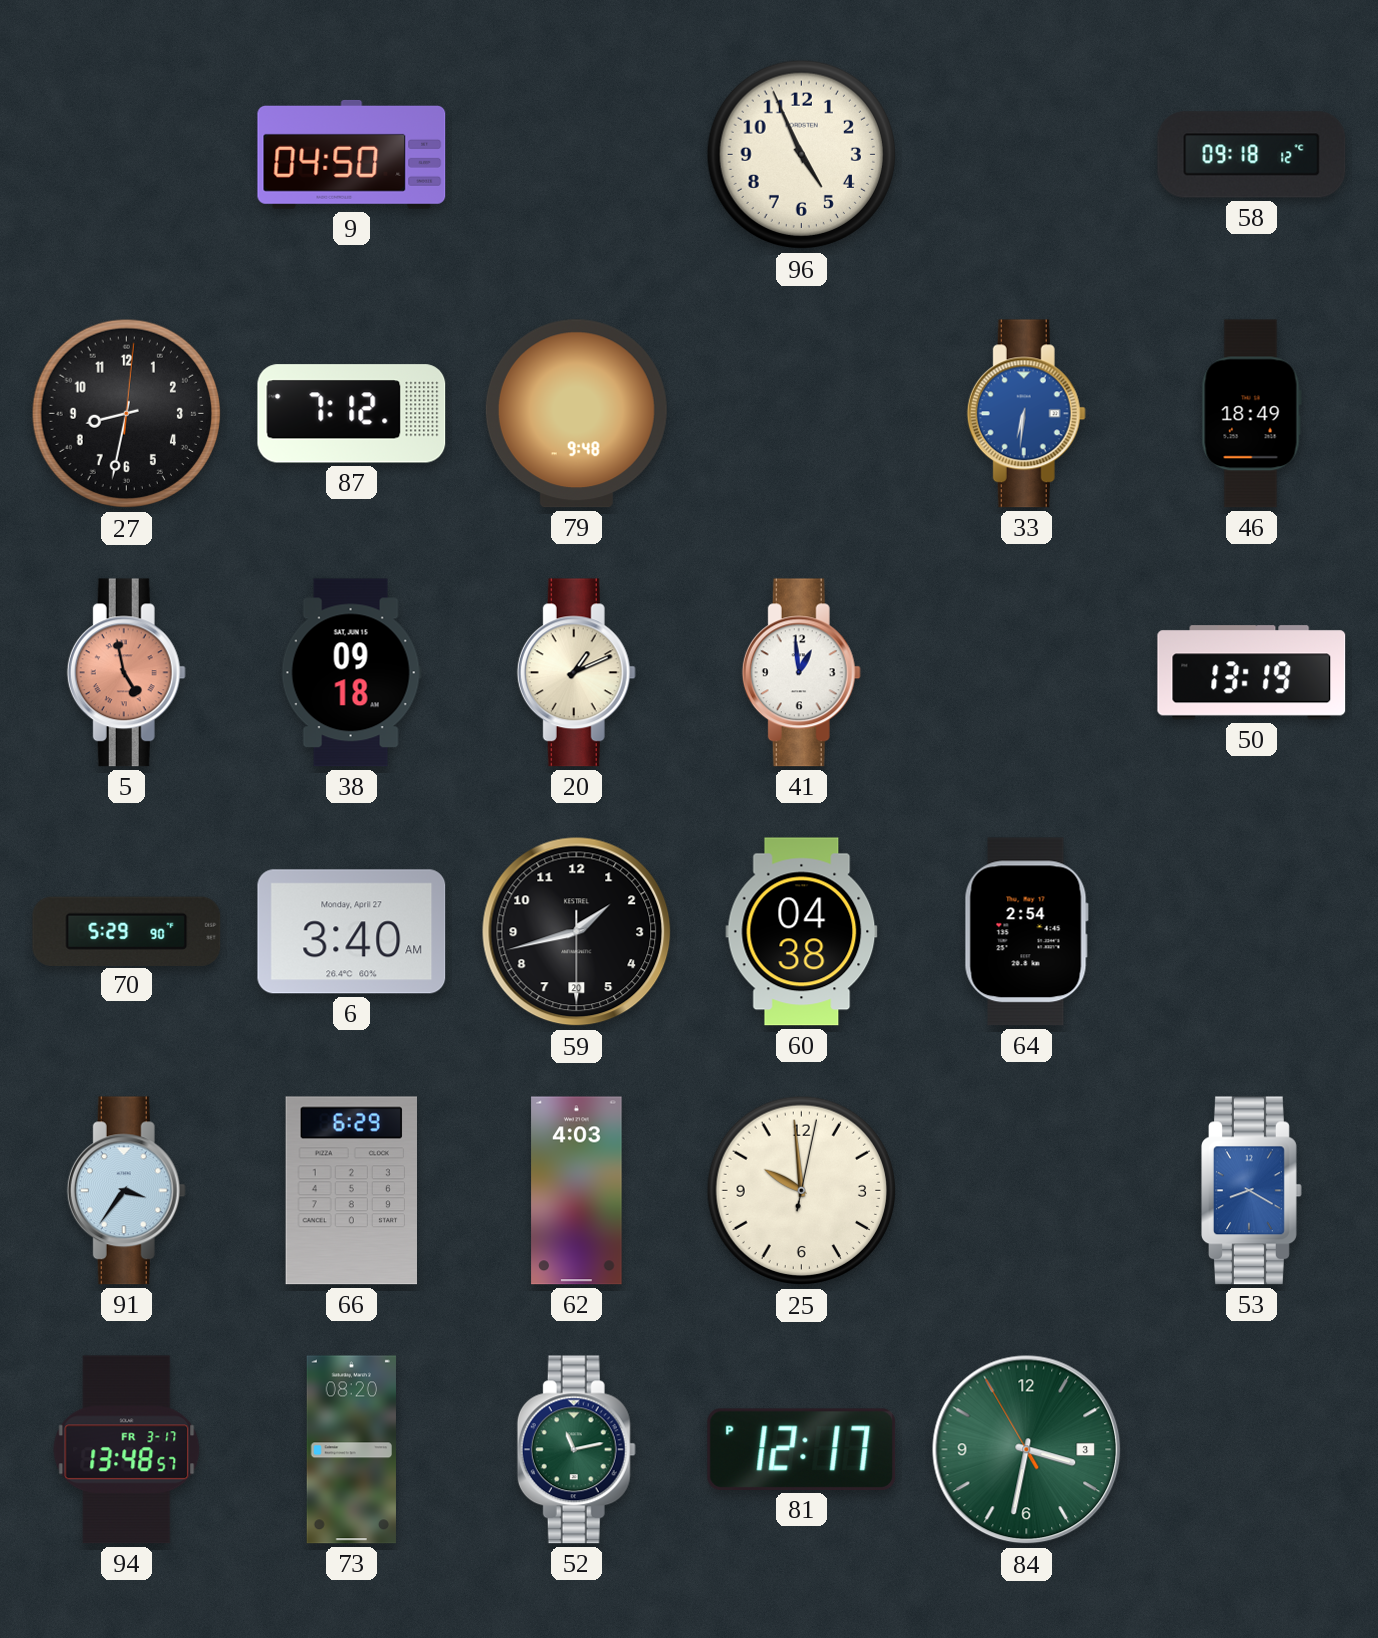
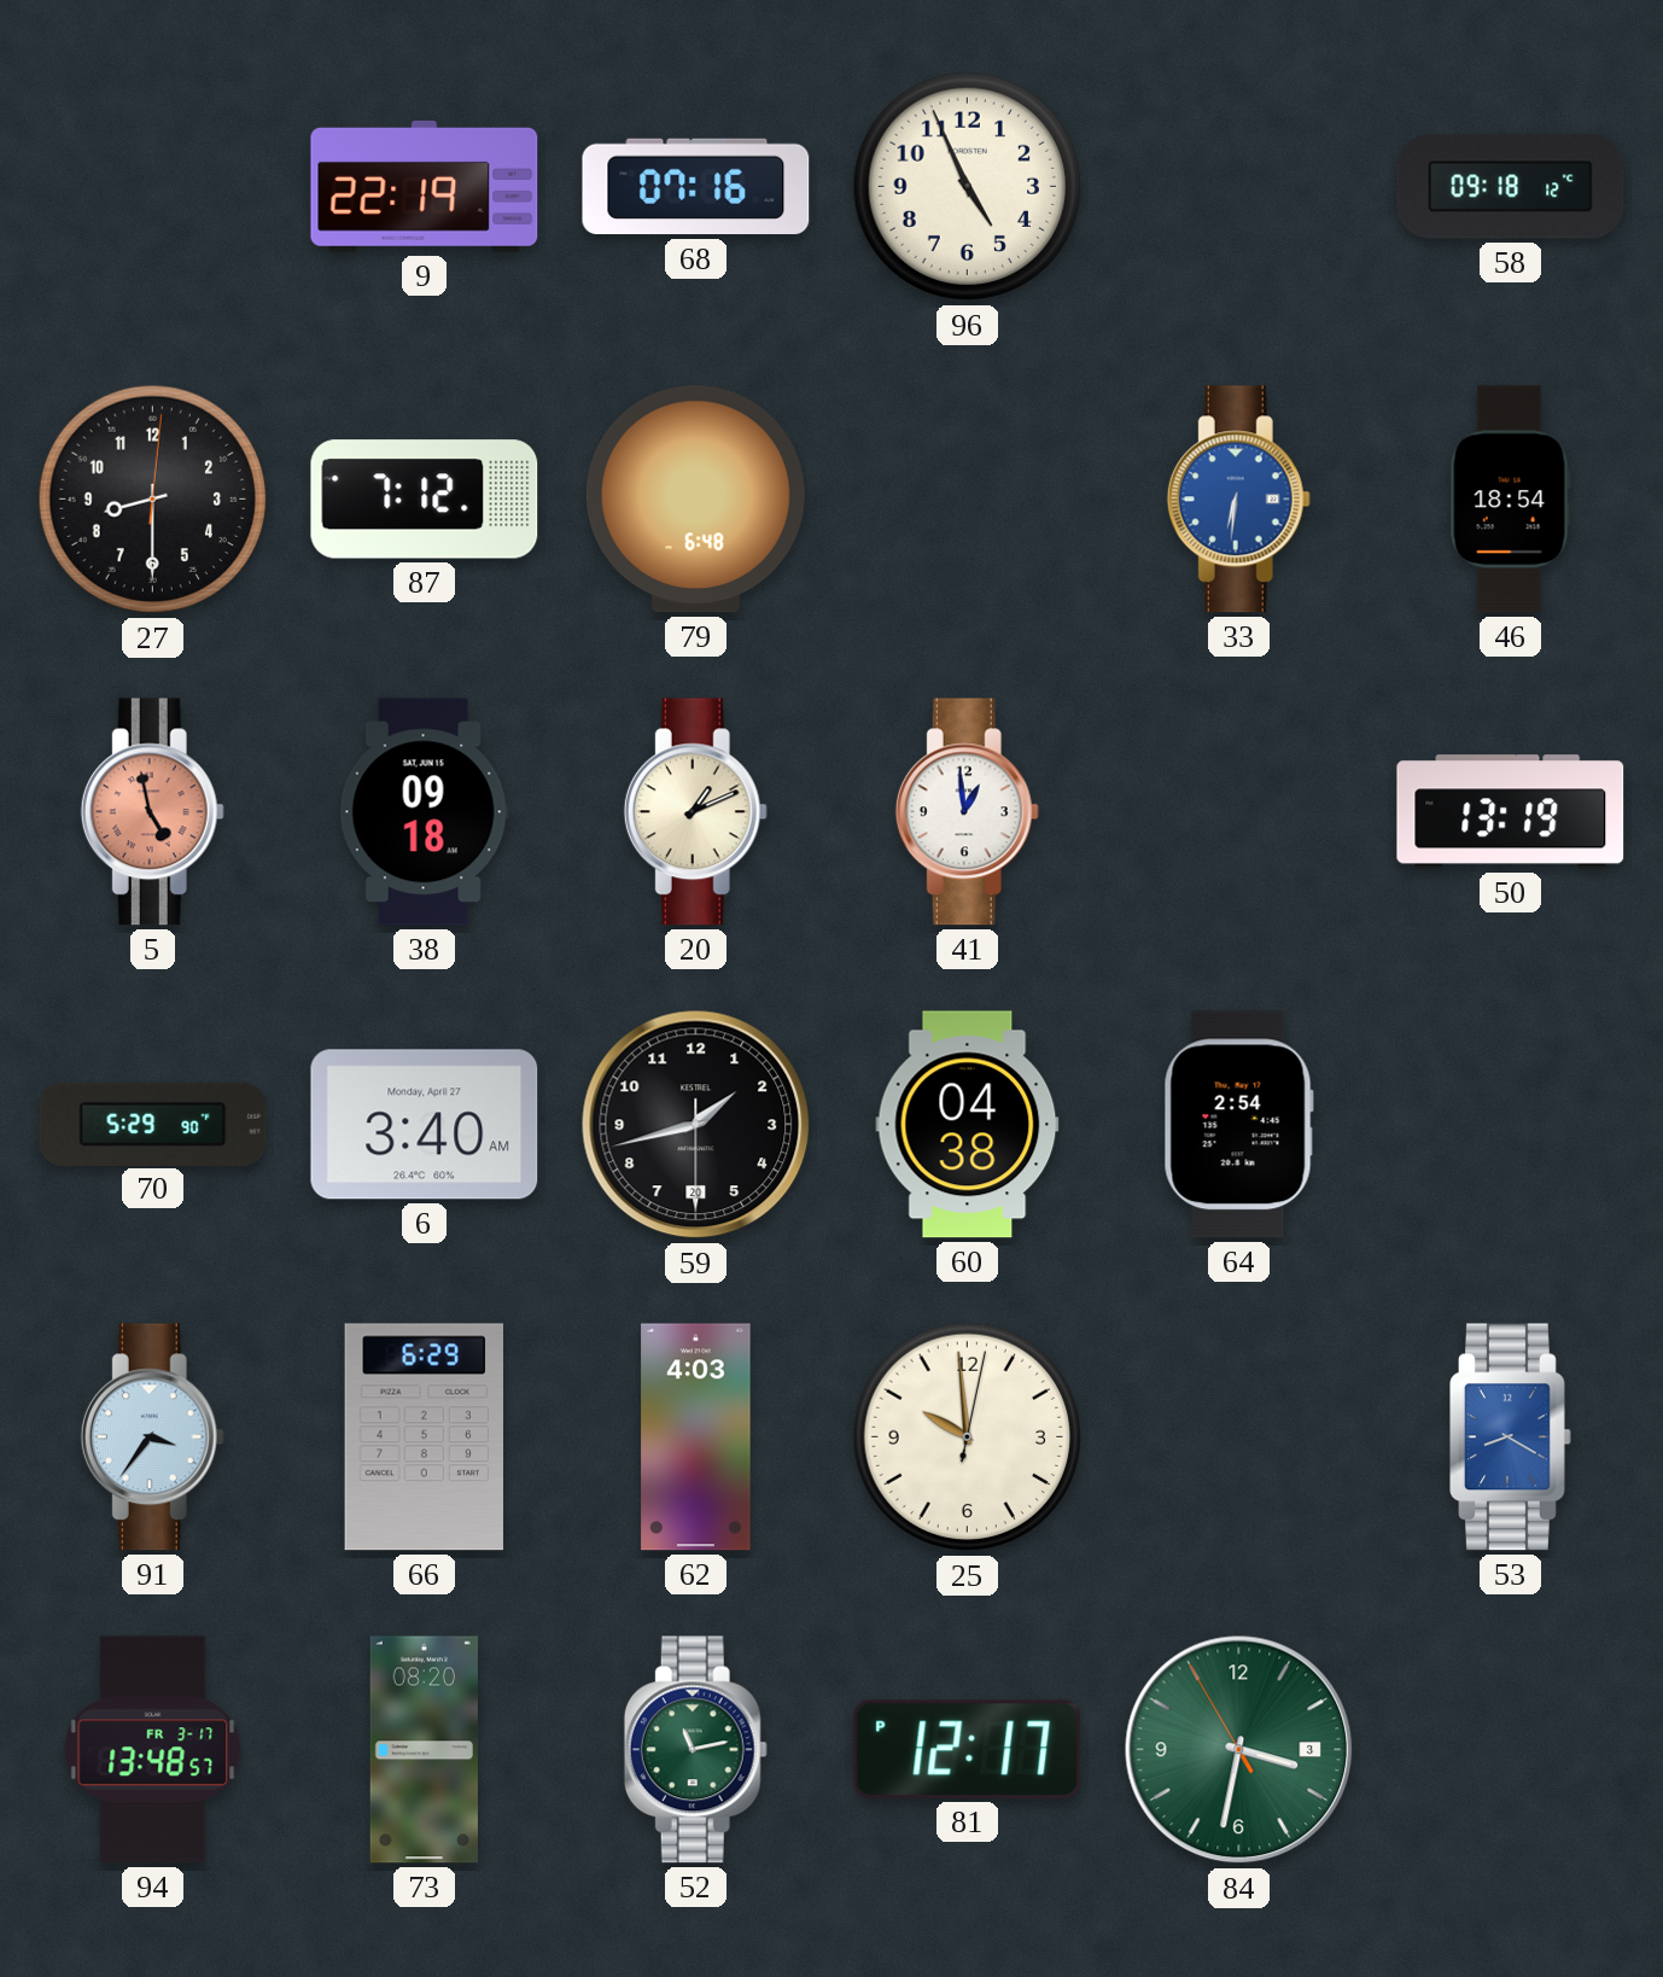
9: 04:50 -> 22:19 (425, 186)
68: none -> 07:16 (696, 187)
27: 8:32 -> 8:30 (153, 500)
79: 9:48 -> 6:48 (695, 500)
46: 18:49 -> 18:54 (1510, 500)
